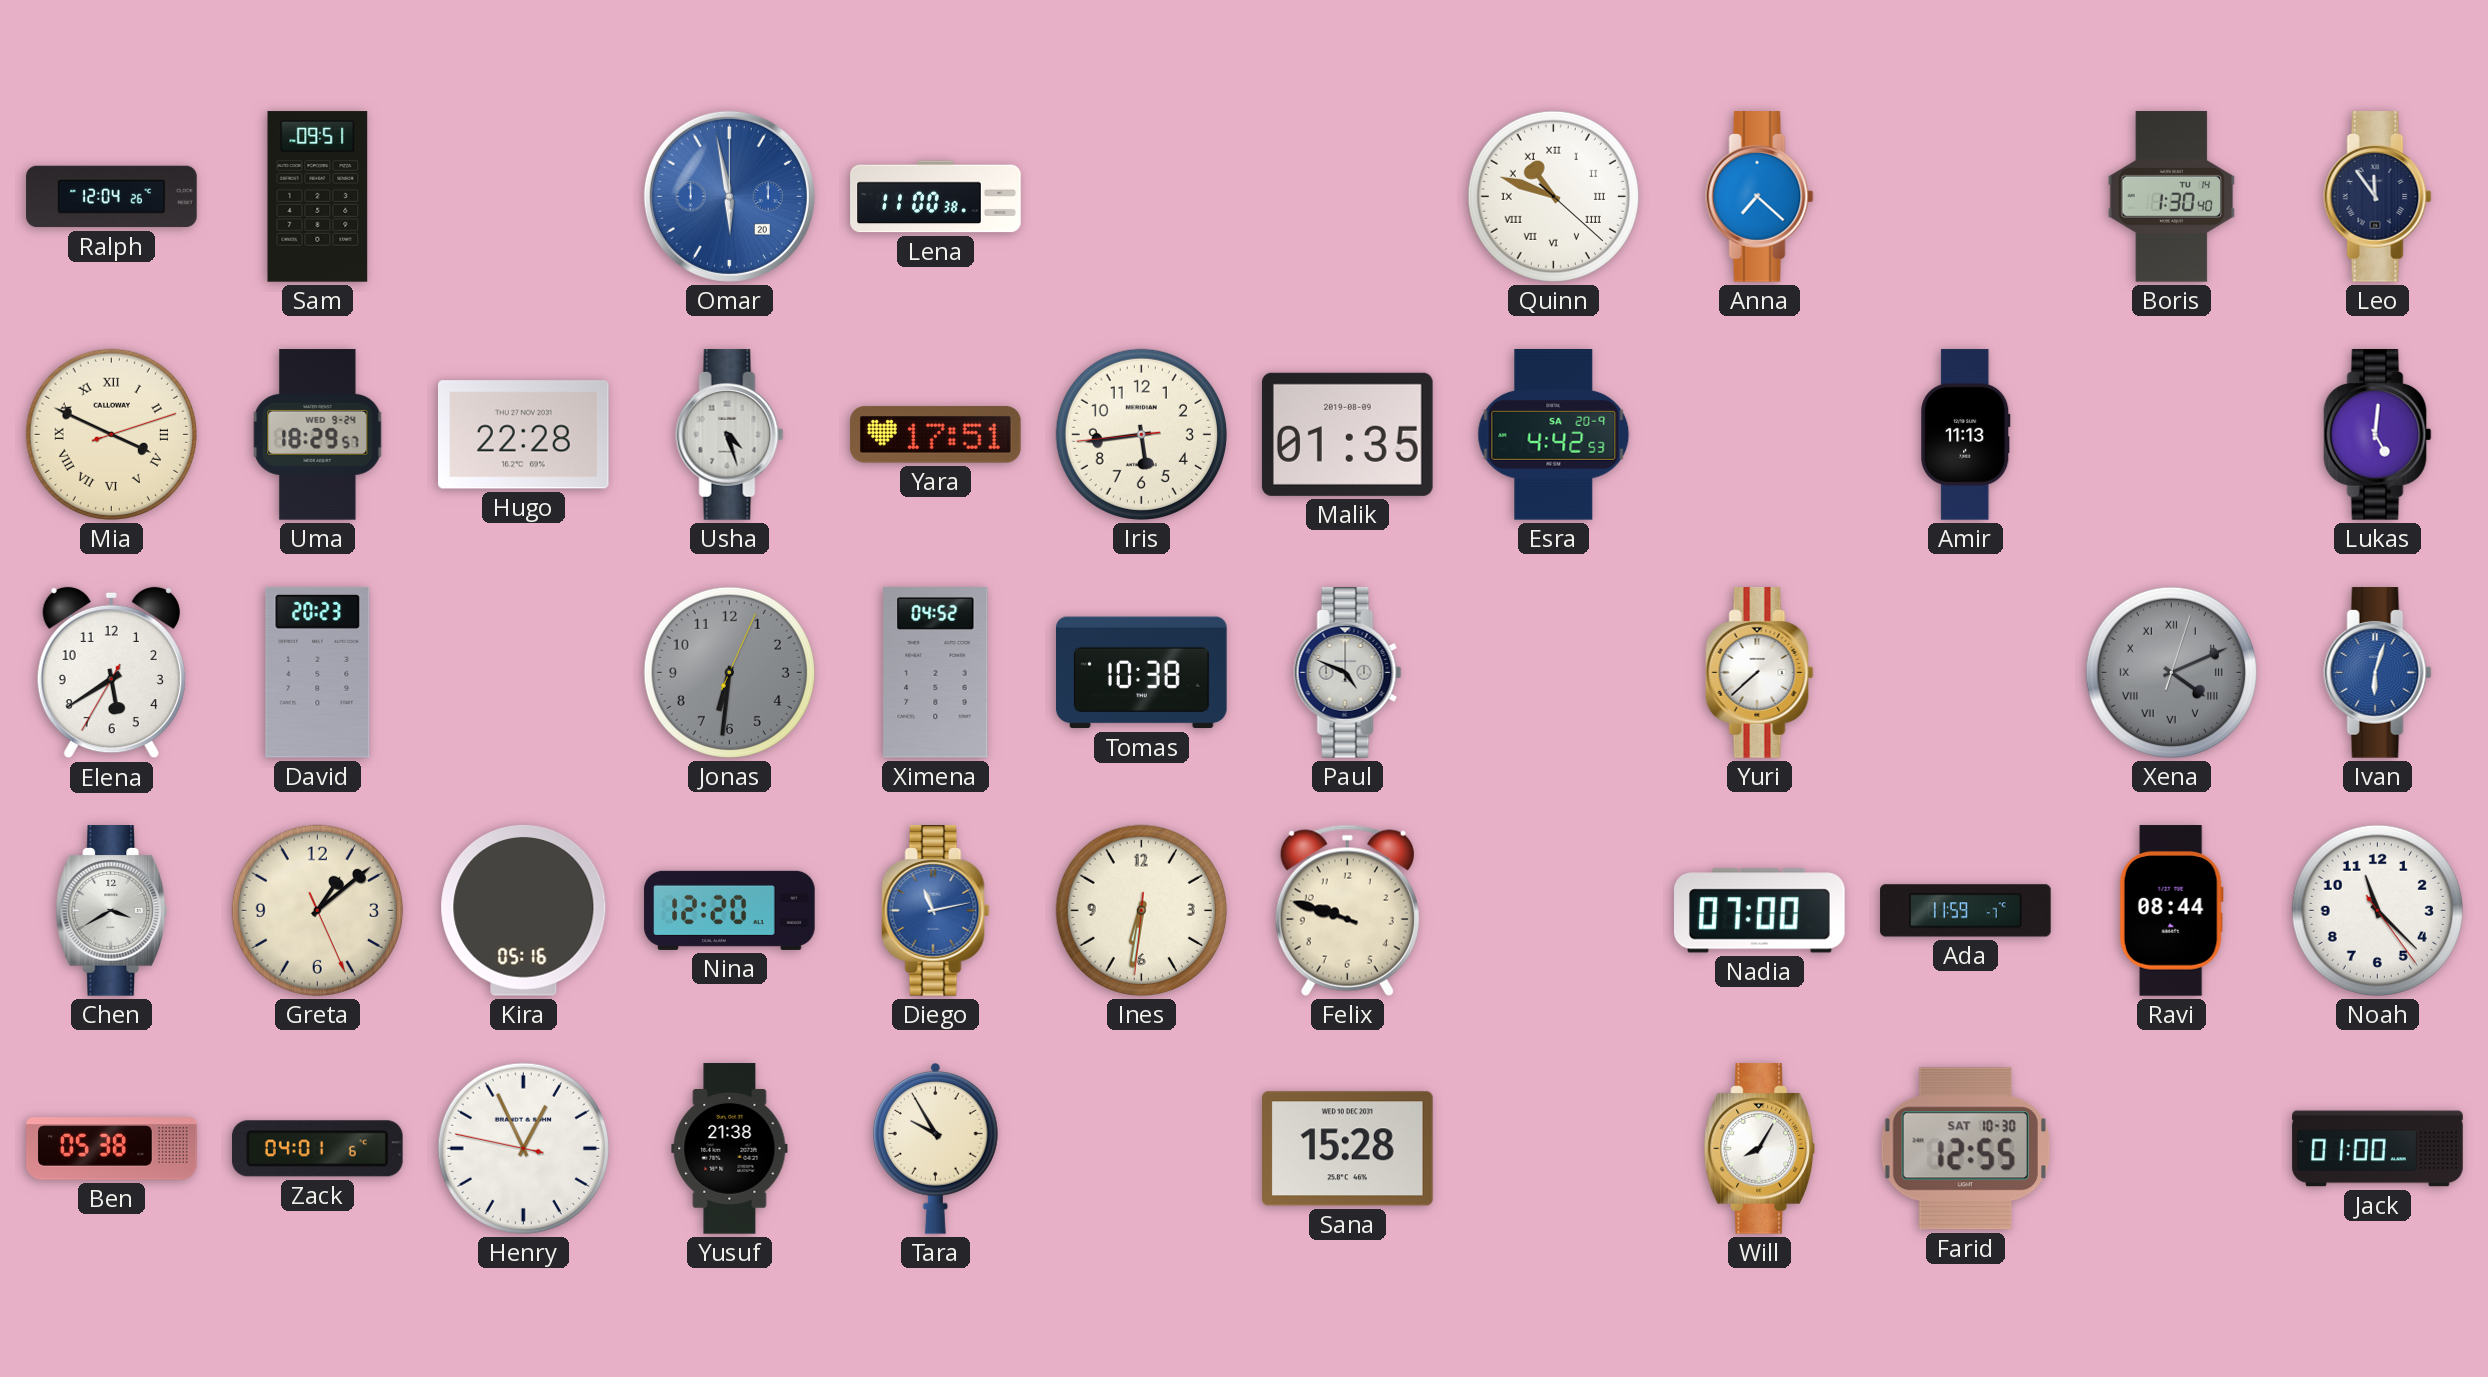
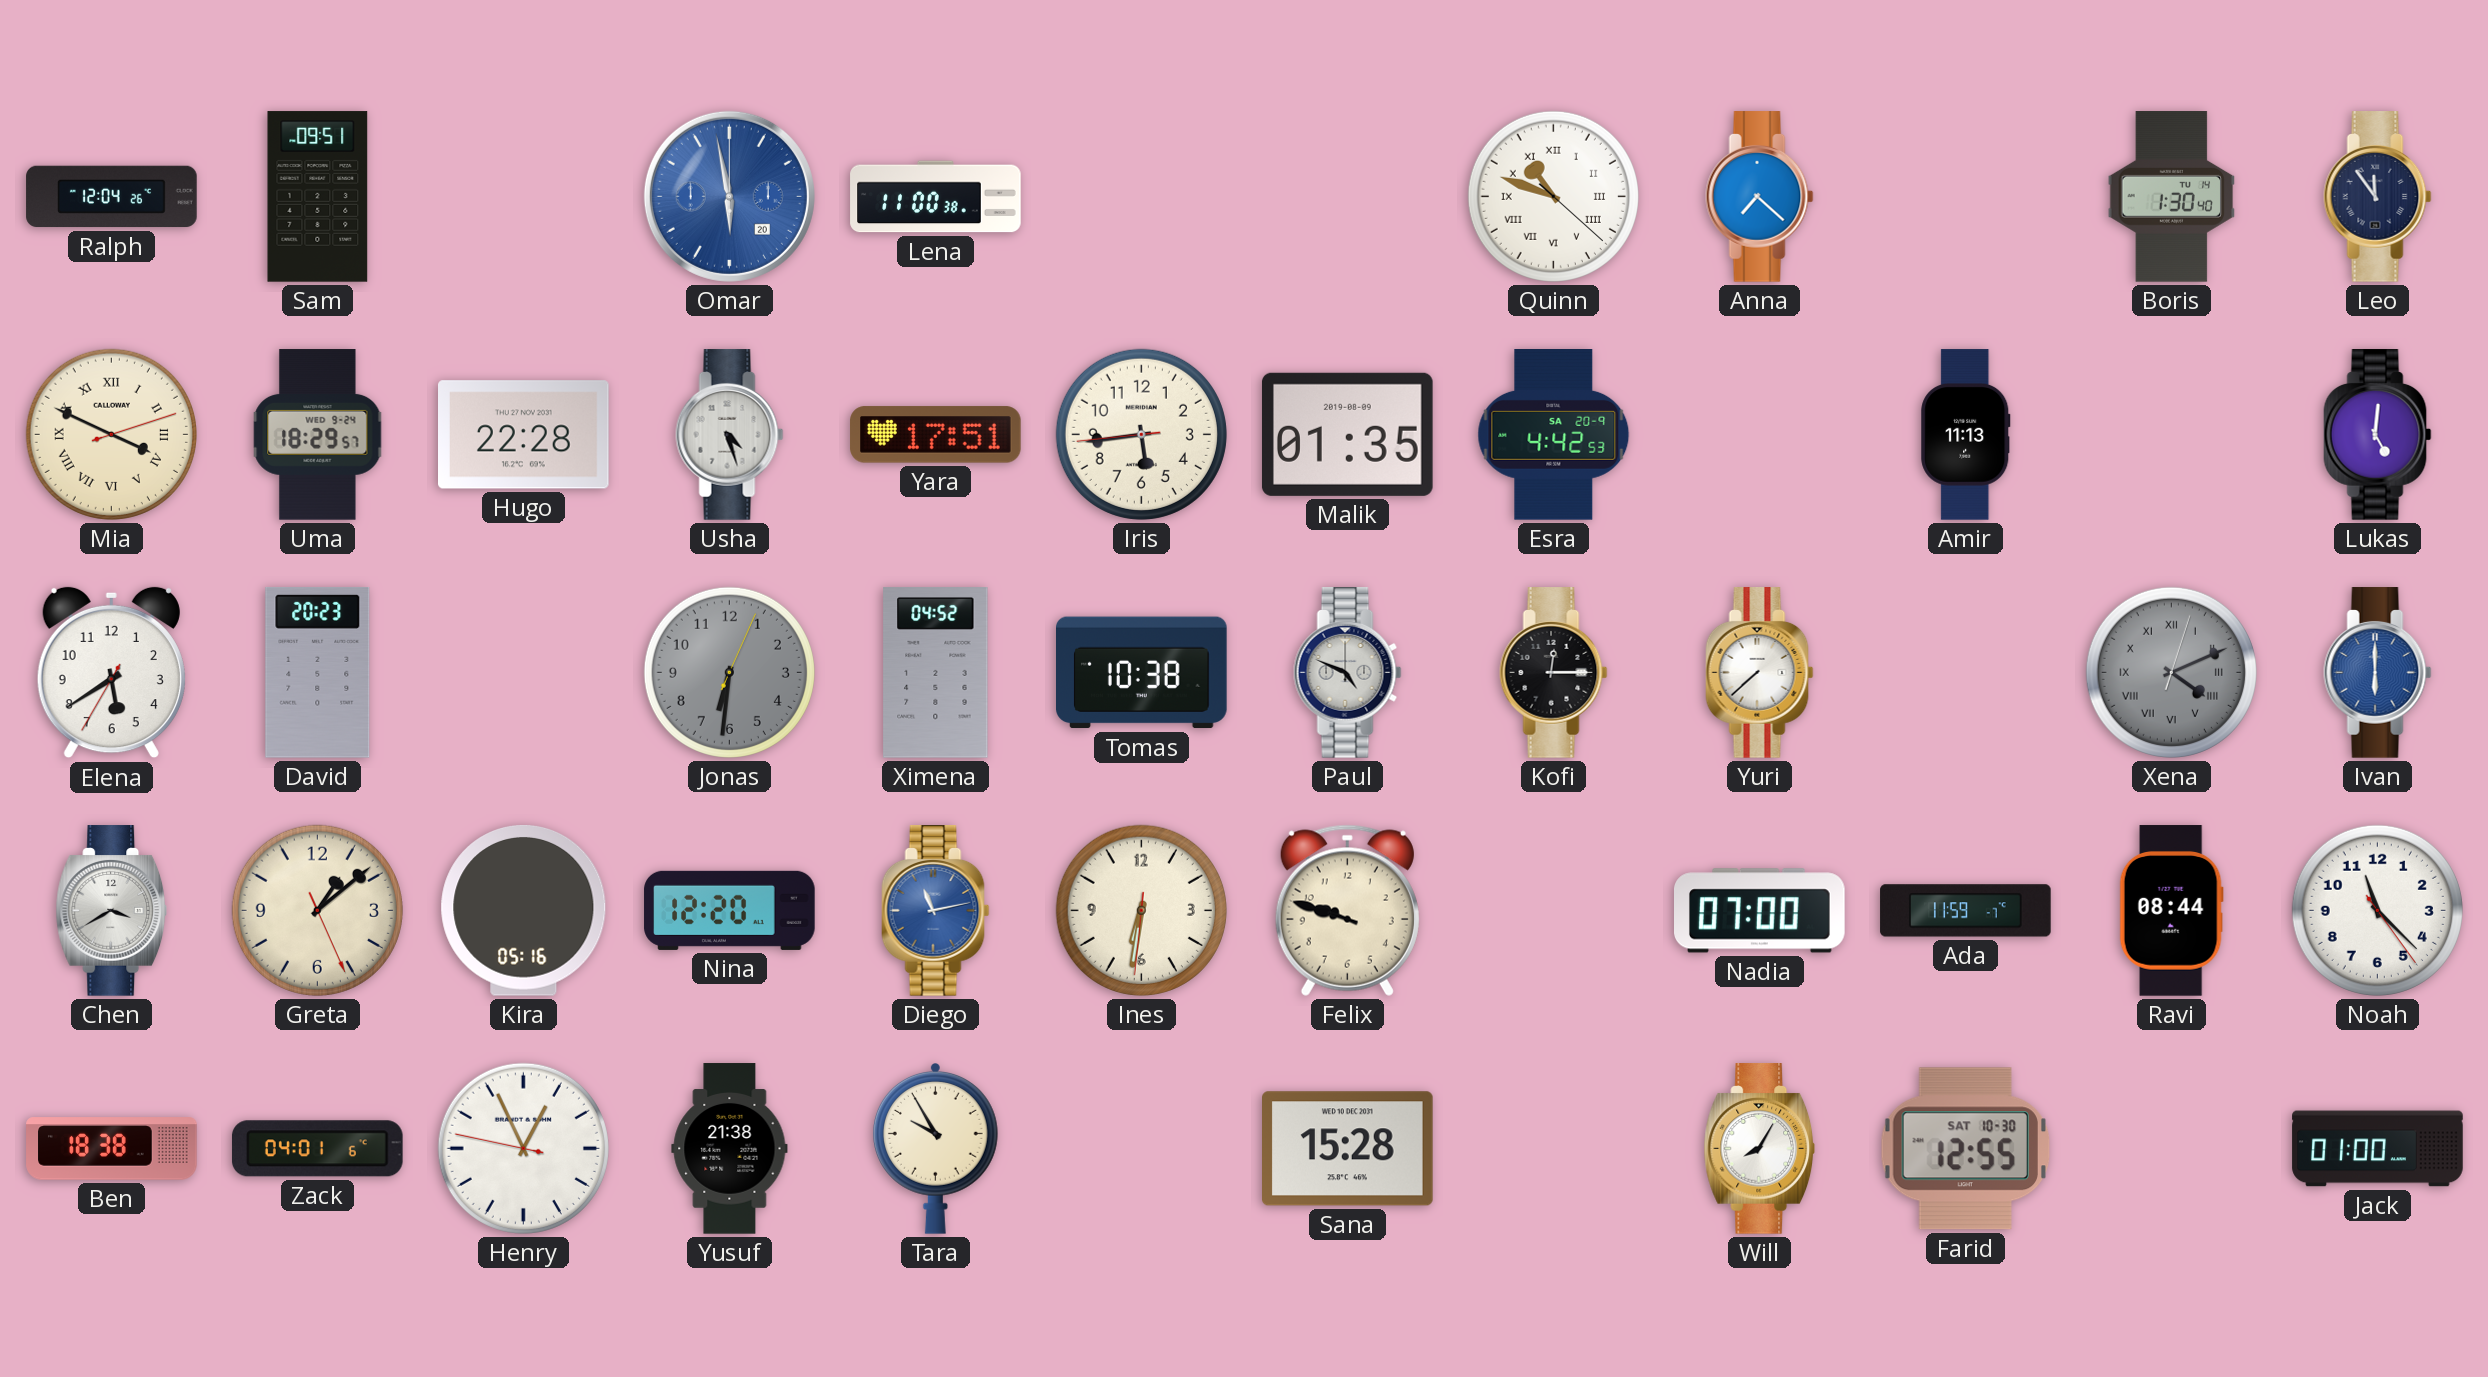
Kofi: none -> 12:15 (1554, 673)
Ivan: 6:03 -> 6:00 (2378, 673)
Ben: 05:38 -> 18:38 (112, 1149)
